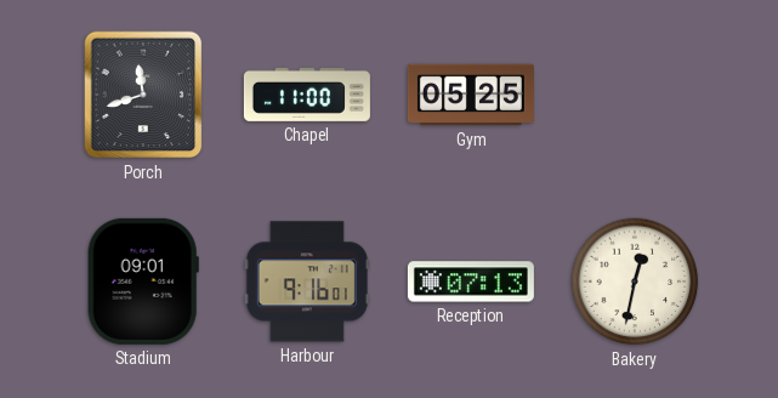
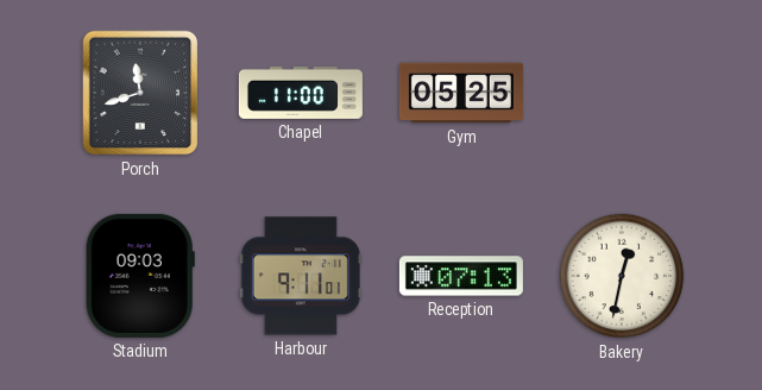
Stadium: 09:01 -> 09:03 (140, 276)
Harbour: 9:16 -> 9:11 (301, 276)
